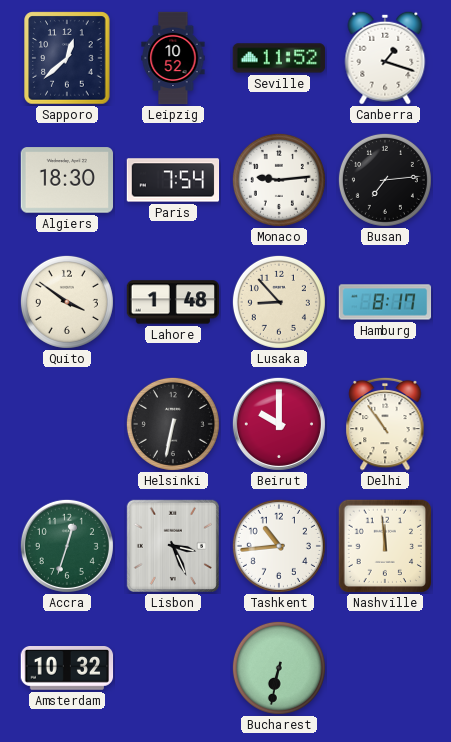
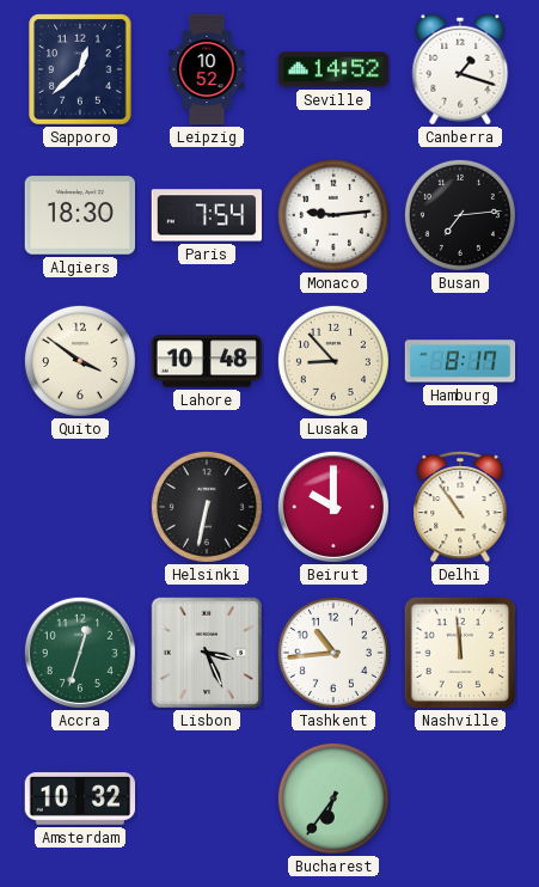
Seville: 11:52 -> 14:52 (333, 69)
Lahore: 1:48 -> 10:48 (207, 361)
Bucharest: 6:32 -> 6:36 (333, 799)
